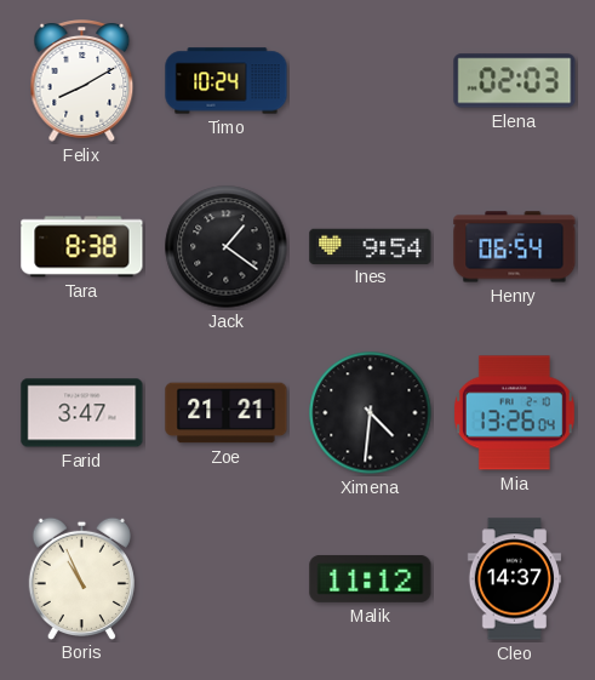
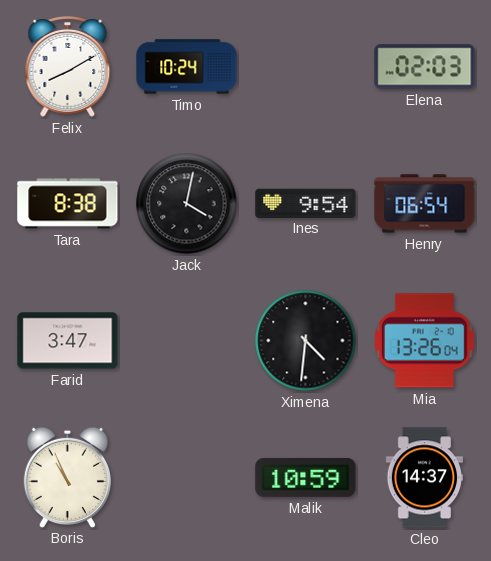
Jack: 1:21 -> 4:02 (187, 204)
Zoe: 21:21 -> none (227, 413)
Malik: 11:12 -> 10:59 (306, 477)
